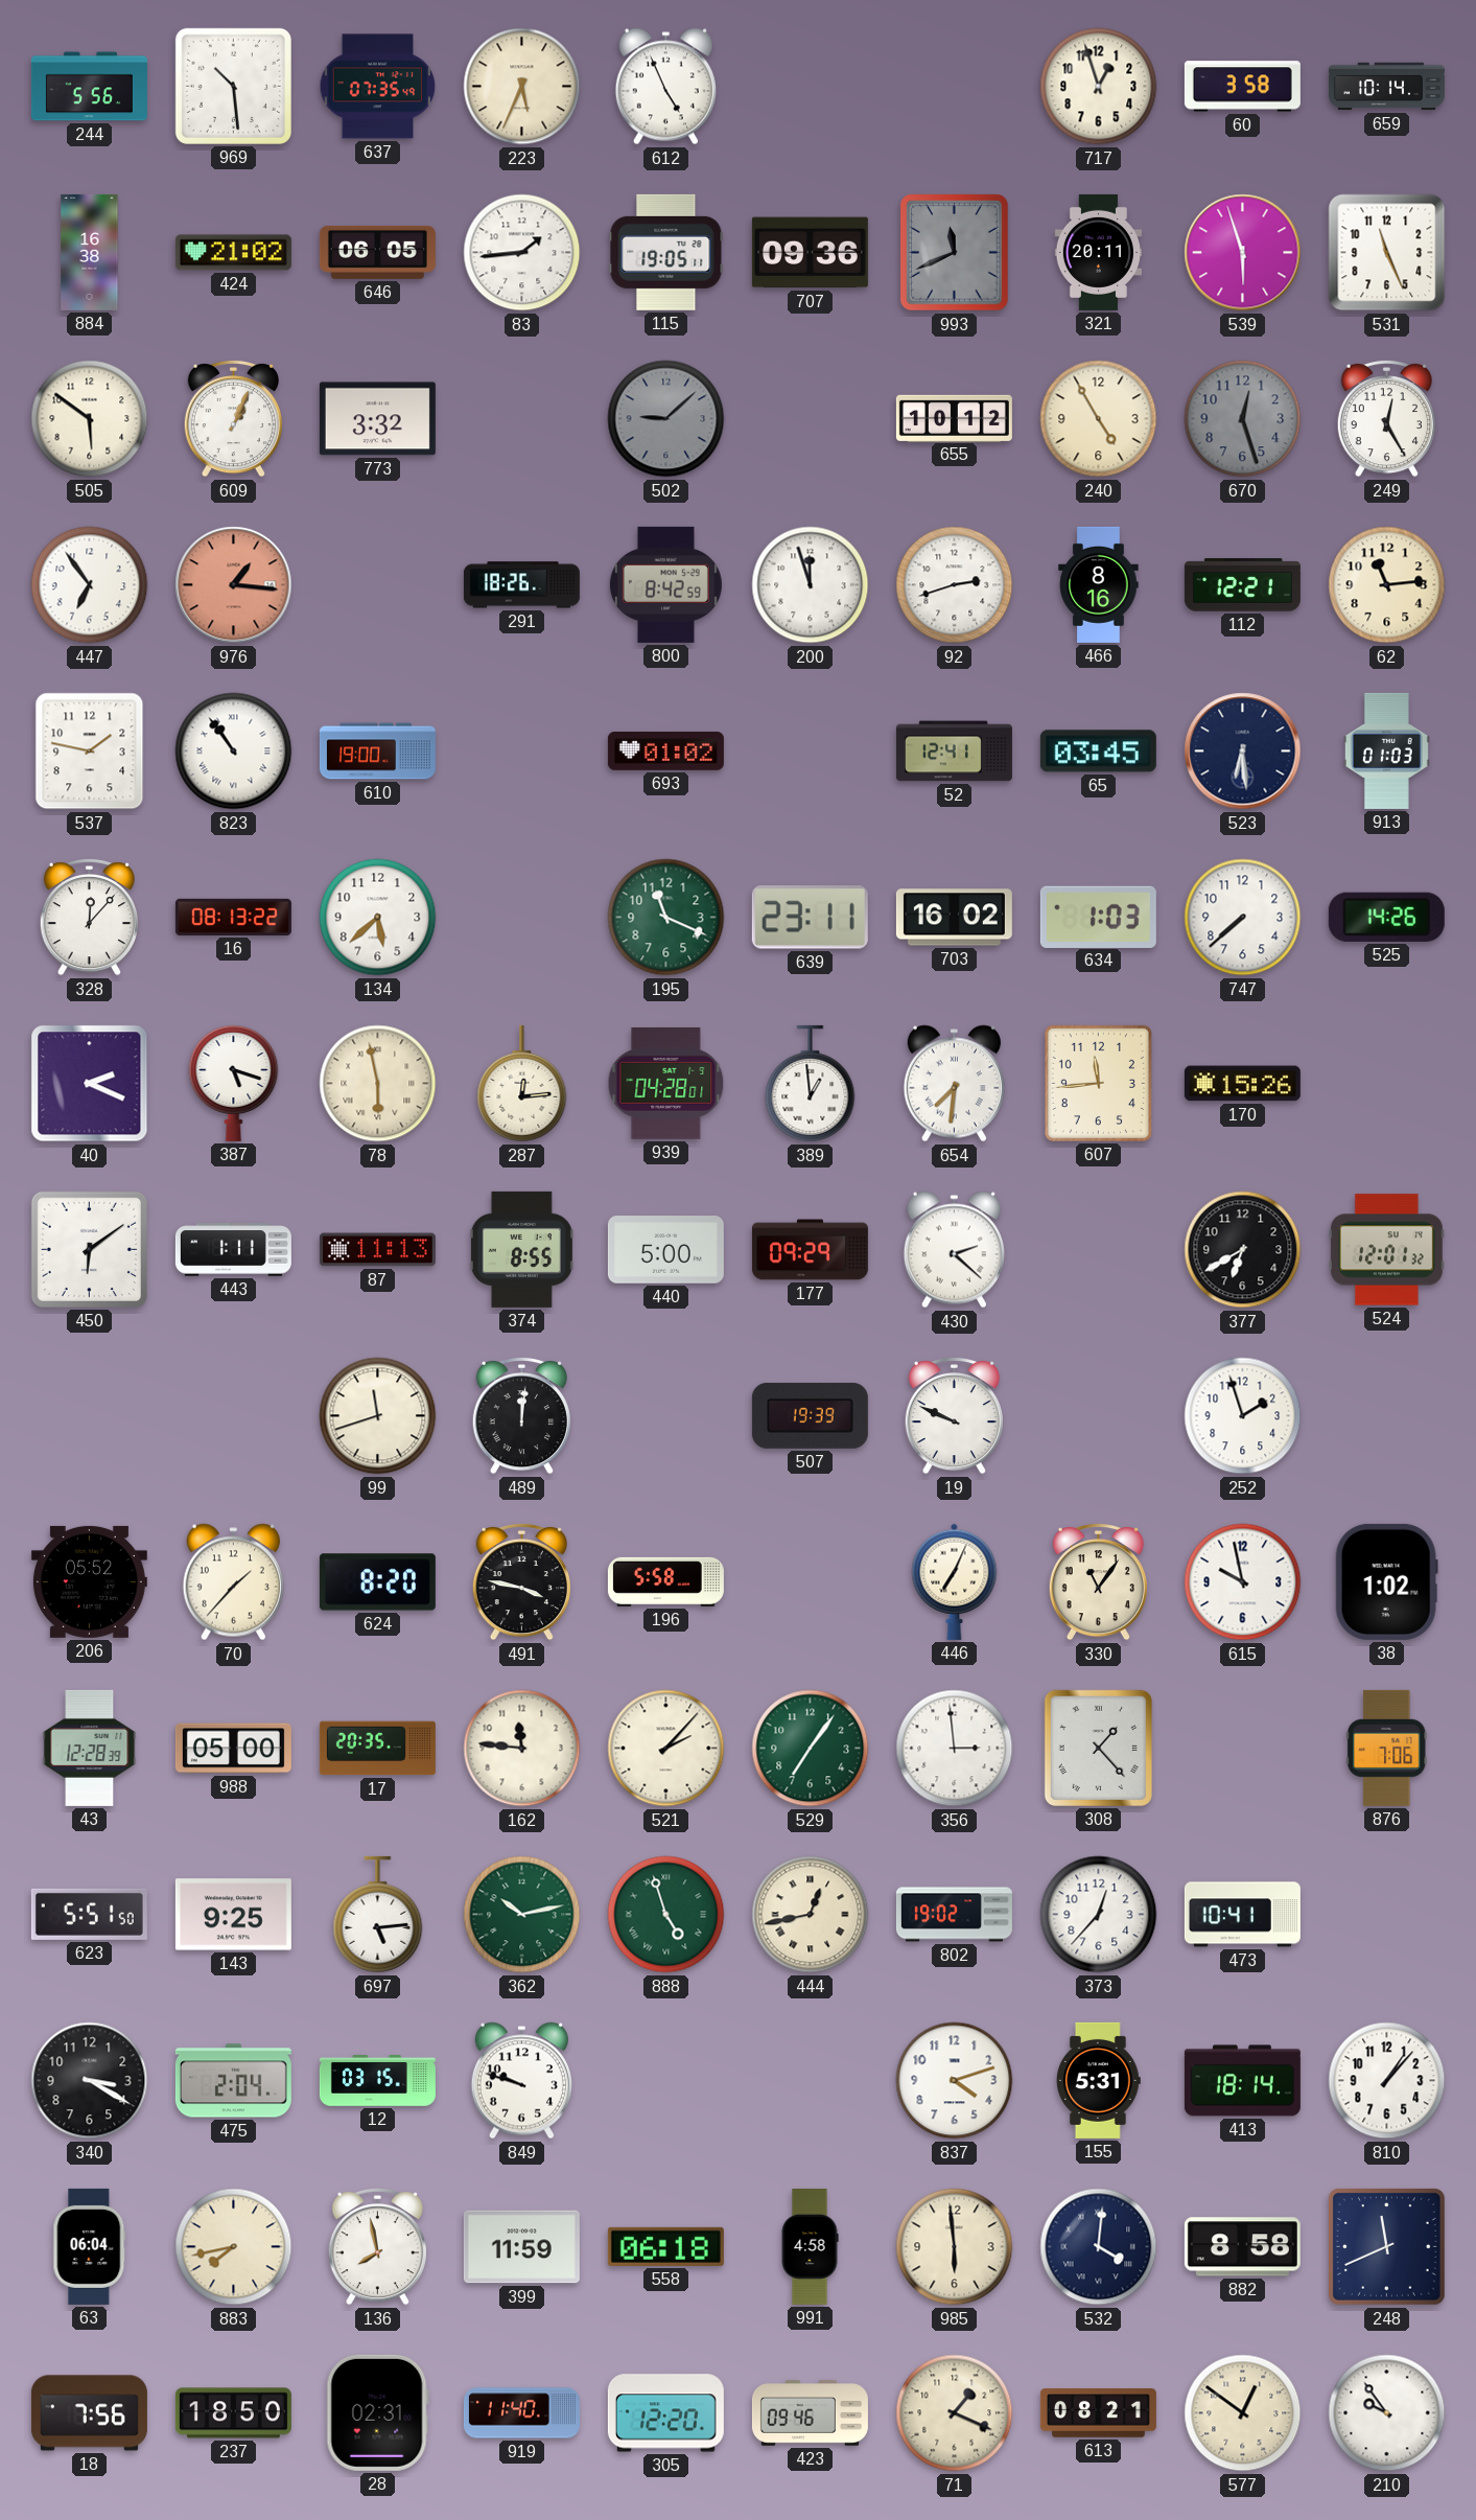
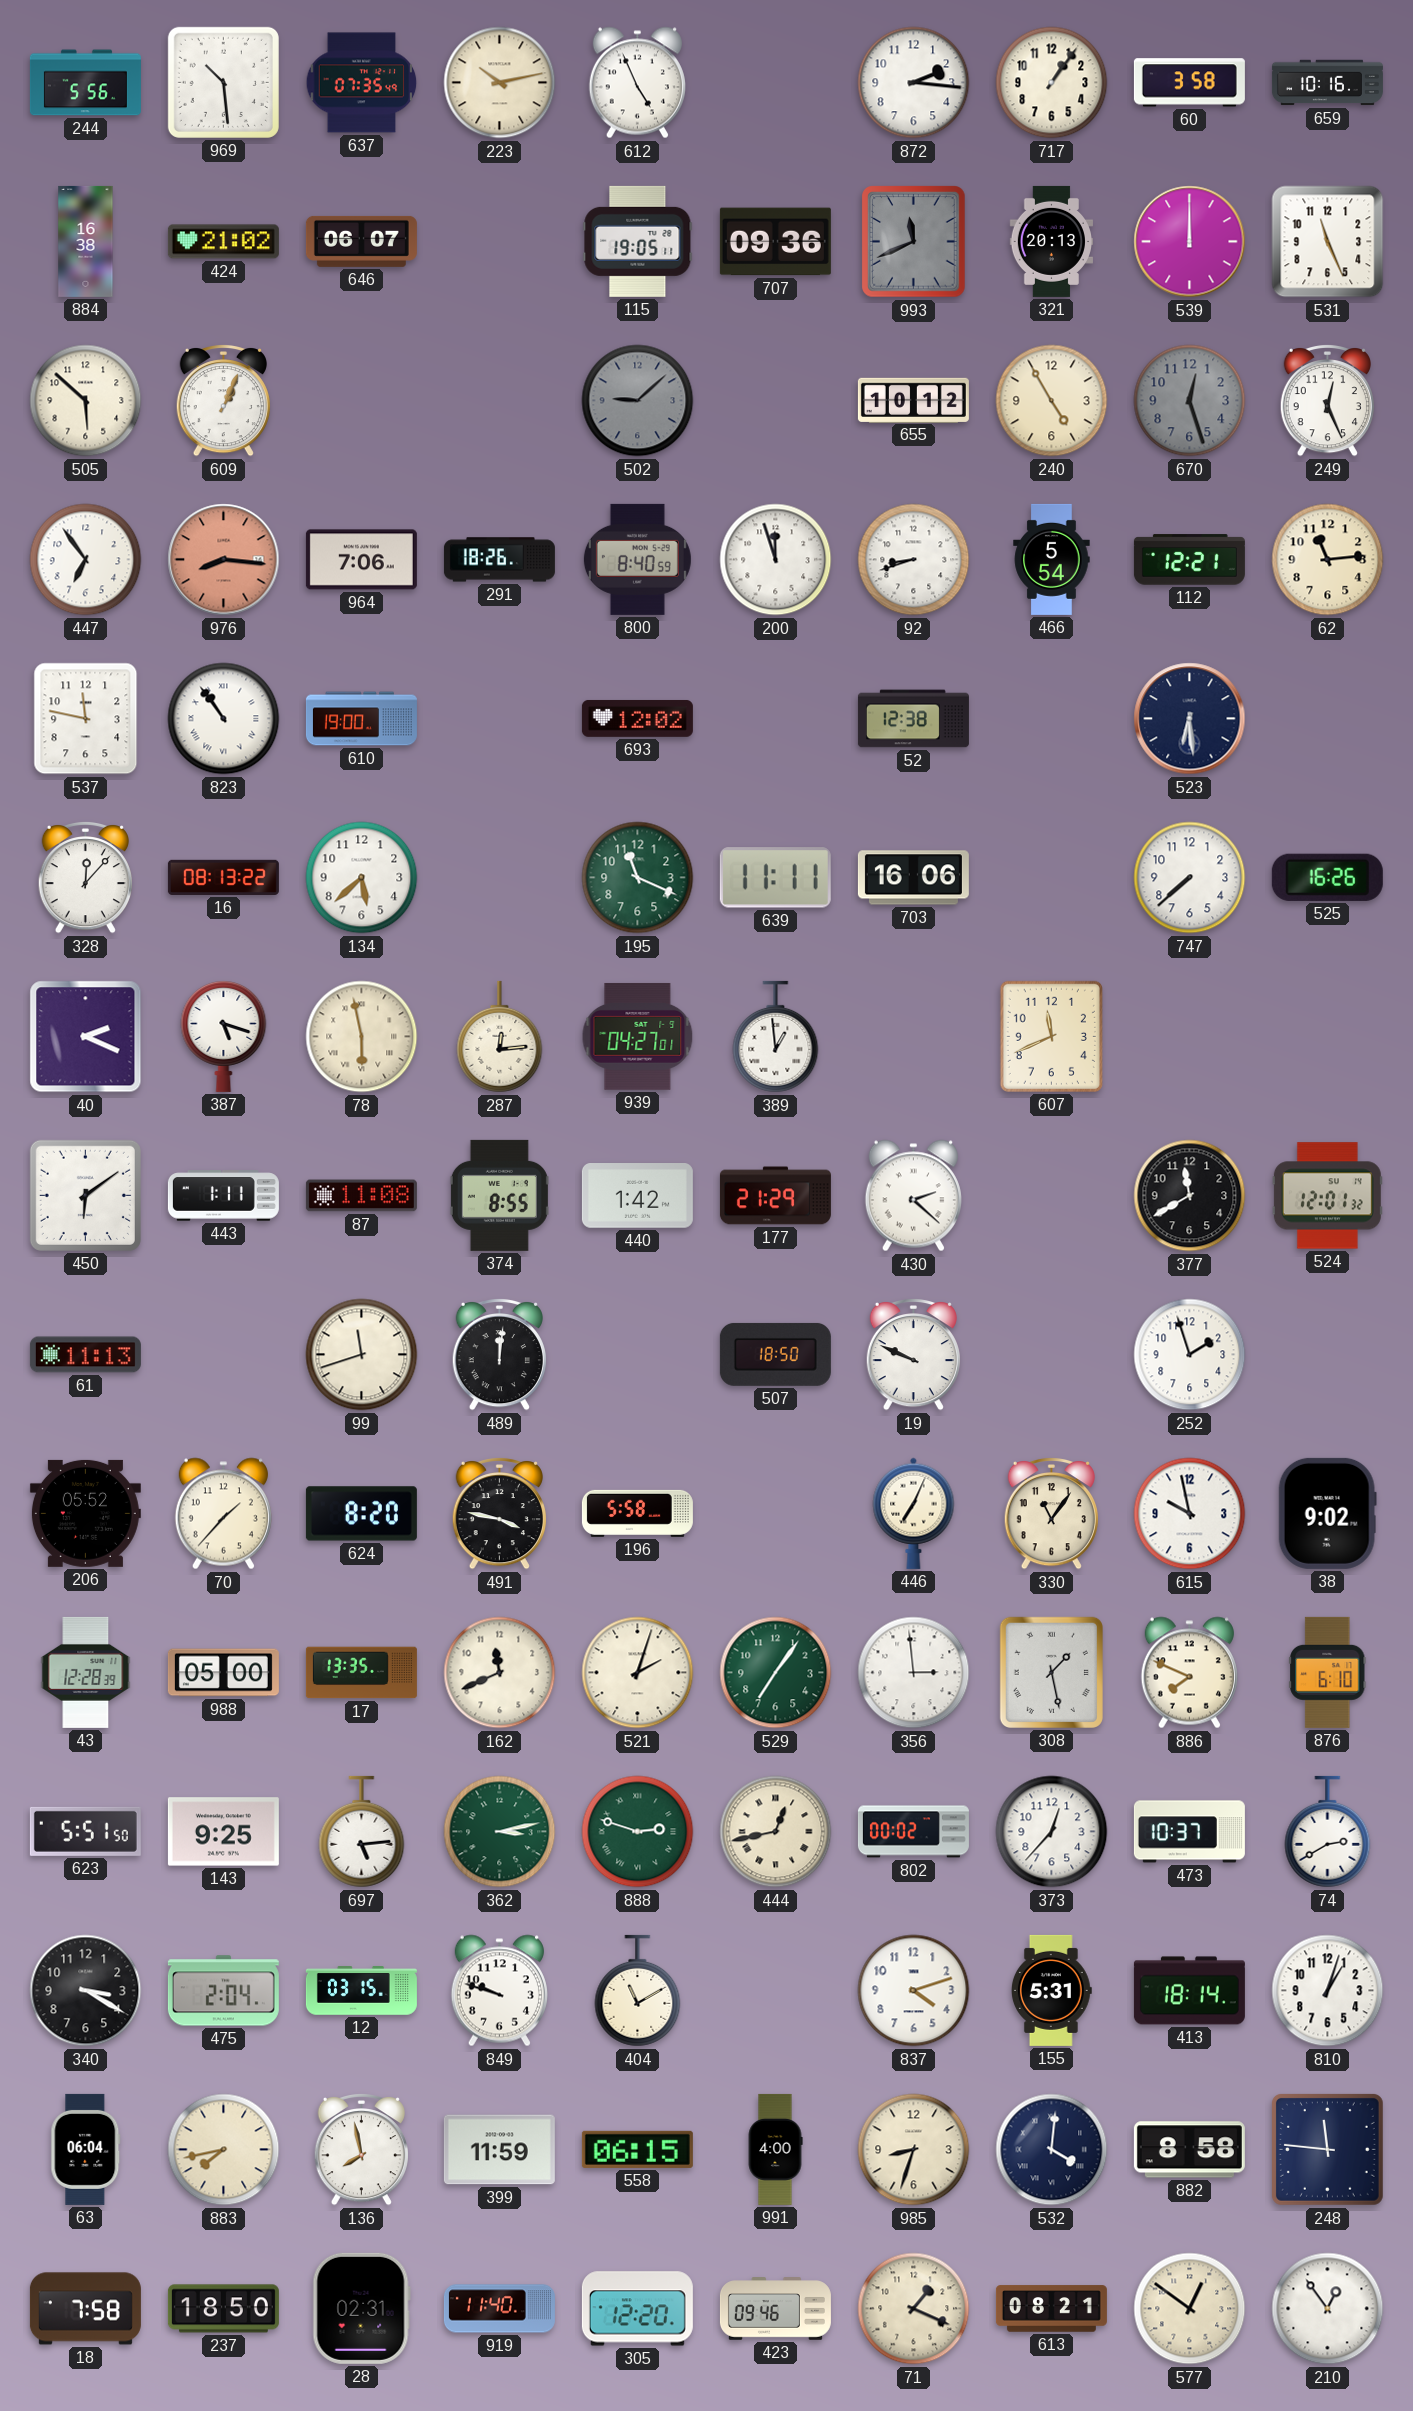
223: 5:34 -> 10:13 (500, 83)
872: none -> 2:16 (914, 83)
717: 12:57 -> 1:06 (1052, 83)
659: 10:14 -> 10:16 (1327, 83)
646: 06:05 -> 06:07 (361, 241)
83: 1:44 -> none (522, 253)
321: 20:11 -> 20:13 (1051, 241)
539: 5:57 -> 12:00 (1190, 242)
505: 5:51 -> 5:52 (86, 401)
773: 3:32 -> none (377, 419)
249: 12:25 -> 12:26 (1327, 400)
976: 1:16 -> 8:16 (224, 560)
964: none -> 7:06 (361, 560)
800: 8:42 -> 8:40 (637, 559)
92: 2:42 -> 8:42 (914, 560)
466: 8:16 -> 5:54 (1052, 559)
537: 1:47 -> 11:47 (86, 719)
693: 01:02 -> 12:02 (637, 718)
52: 12:41 -> 12:38 (913, 719)
65: 03:45 -> none (1098, 752)
913: 01:03 -> none (1386, 750)
639: 23:11 -> 11:11 (775, 878)
703: 16:02 -> 16:06 (913, 878)
634: 1:03 -> none (1098, 917)
525: 14:26 -> 16:26 (1327, 877)
939: 04:28 -> 04:27 (638, 1036)
654: 7:31 -> none (954, 1084)
607: 11:44 -> 11:41 (1051, 1036)
170: 15:26 -> none (1242, 1084)
87: 11:13 -> 11:08 (361, 1196)
440: 5:00 -> 1:42 (637, 1196)
177: 09:29 -> 21:29 (775, 1196)
377: 6:40 -> 11:40 (1190, 1196)
61: none -> 11:13 (85, 1355)
507: 19:39 -> 18:50 (775, 1354)
38: 1:02 -> 9:02 (1327, 1513)
17: 20:35 -> 13:35 (361, 1673)
162: 11:46 -> 11:41 (500, 1673)
521: 2:07 -> 2:03 (638, 1673)
308: 1:23 -> 1:28 (1051, 1672)
886: none -> 7:49 (1189, 1673)
876: 7:06 -> 6:10 (1328, 1672)
362: 10:13 -> 3:13 (500, 1832)
888: 4:57 -> 2:48 (638, 1832)
802: 19:02 -> 00:02 (913, 1832)
473: 10:41 -> 10:37 (1189, 1832)
74: none -> 2:40 (1328, 1832)
404: none -> 11:10 (638, 1991)
810: 1:07 -> 1:03 (1328, 1991)
558: 06:18 -> 06:15 (637, 2149)
991: 4:58 -> 4:00 (775, 2149)
985: 5:59 -> 8:33 (914, 2150)
248: 11:41 -> 11:46 (1327, 2149)
18: 7:56 -> 7:58 (85, 2309)
210: 9:54 -> 12:54 (1328, 2309)
